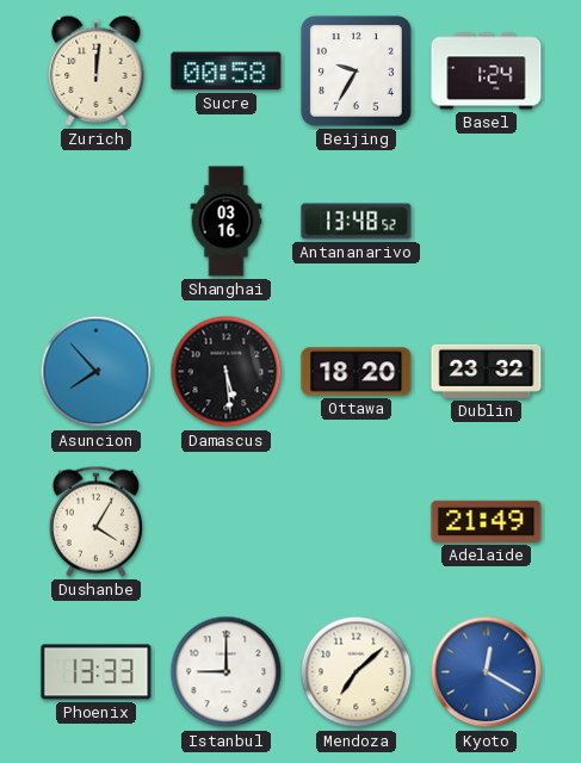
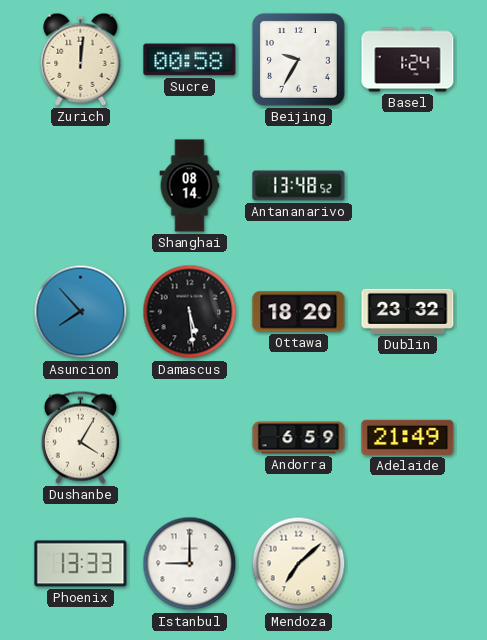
Shanghai: 03:16 -> 08:14 (190, 186)
Andorra: none -> 6:59 (299, 438)
Kyoto: 12:20 -> none (487, 672)
